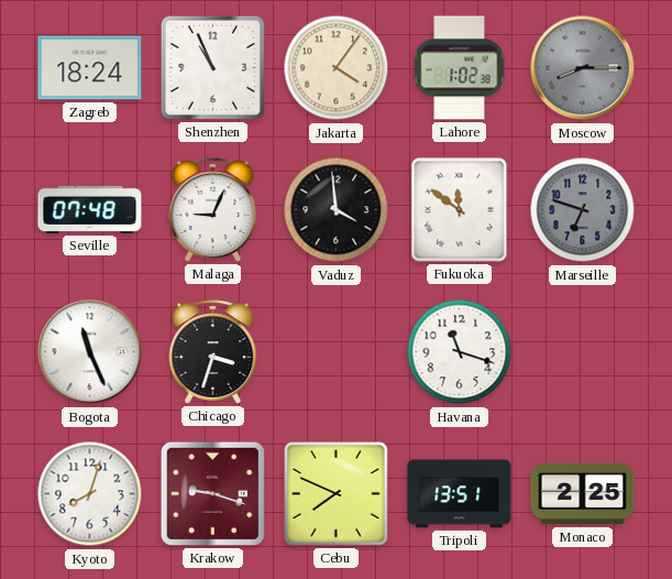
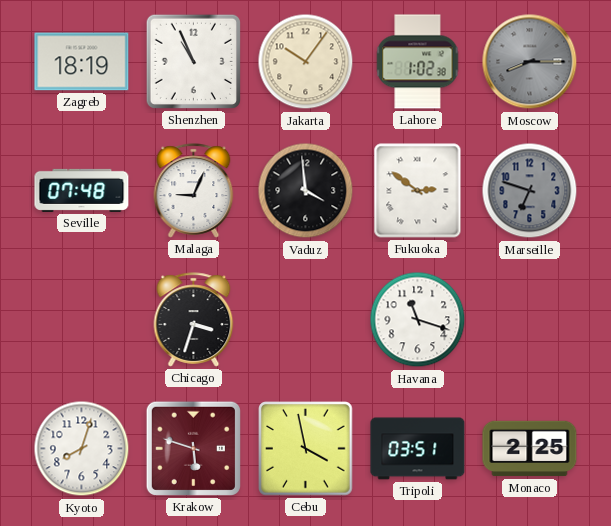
Zagreb: 18:24 -> 18:19 (82, 62)
Jakarta: 4:06 -> 10:06 (306, 62)
Fukuoka: 11:51 -> 2:51 (418, 191)
Bogota: 11:26 -> none (90, 352)
Krakow: 9:18 -> 5:48 (193, 448)
Cebu: 7:49 -> 3:58 (306, 449)
Tripoli: 13:51 -> 03:51 (418, 449)
